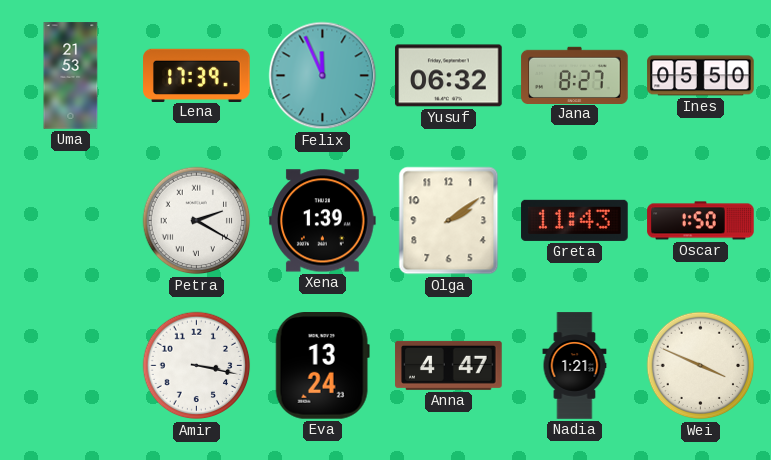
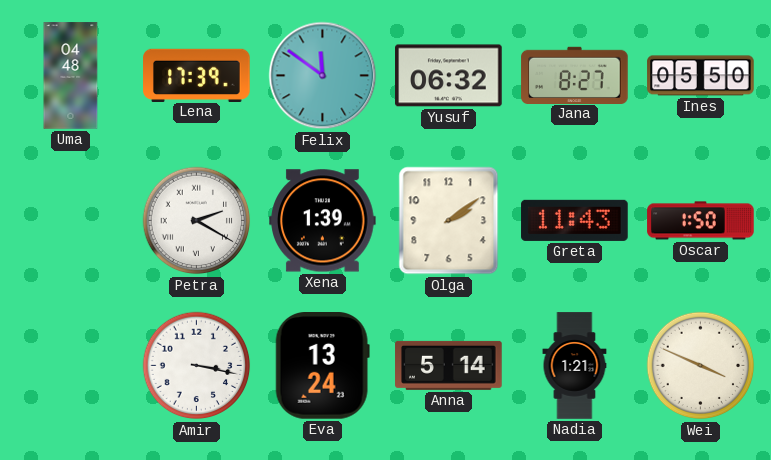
Uma: 21:53 -> 04:48 (71, 76)
Felix: 11:56 -> 11:51 (323, 76)
Anna: 4:47 -> 5:14 (449, 365)
